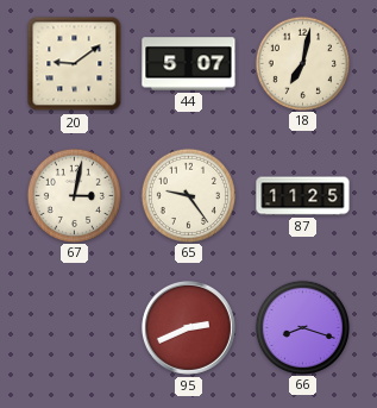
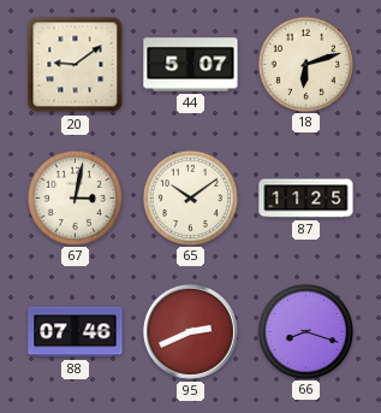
18: 7:02 -> 6:12 (305, 64)
65: 9:24 -> 10:09 (190, 197)
88: none -> 07:46 (76, 332)
